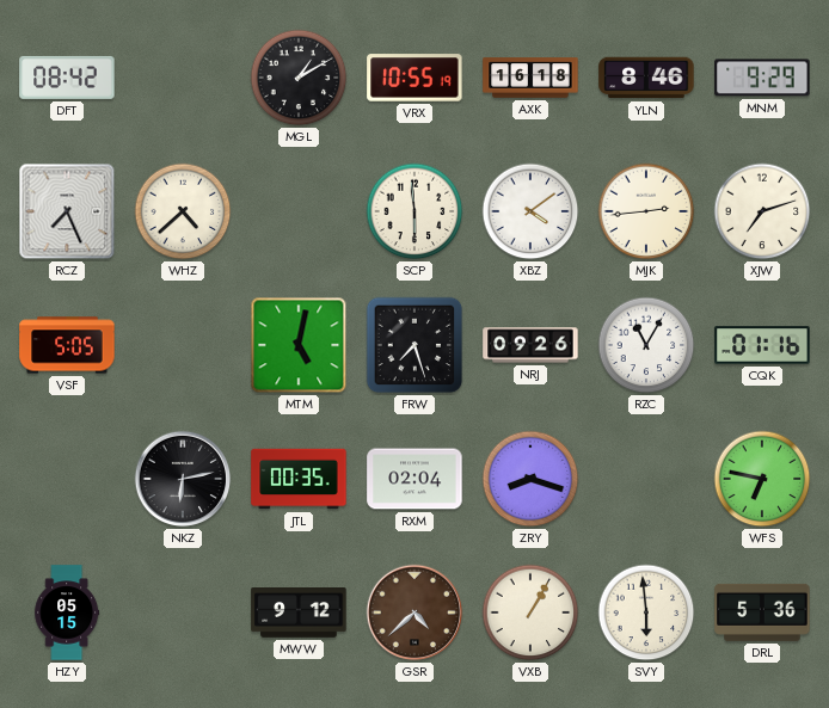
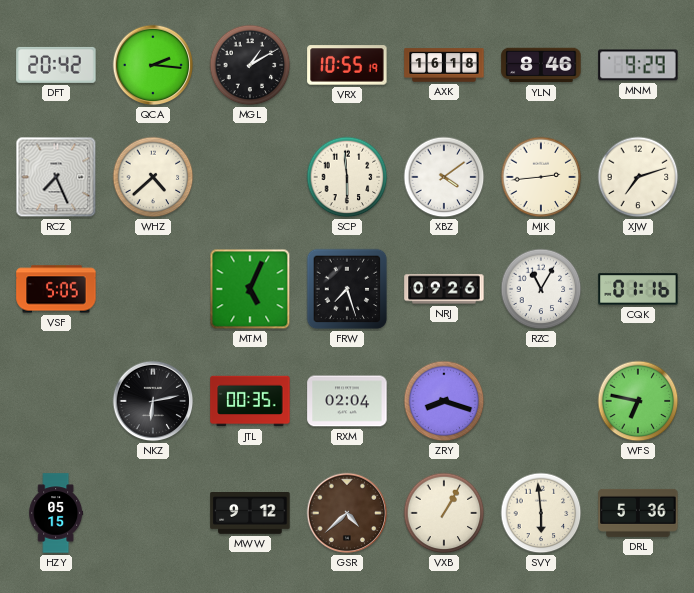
DFT: 08:42 -> 20:42 (56, 65)
QCA: none -> 2:16 (153, 65)
MTM: 5:02 -> 5:04 (250, 289)
